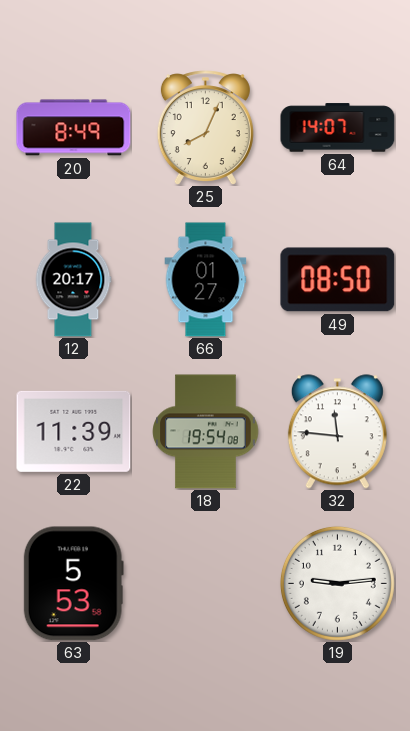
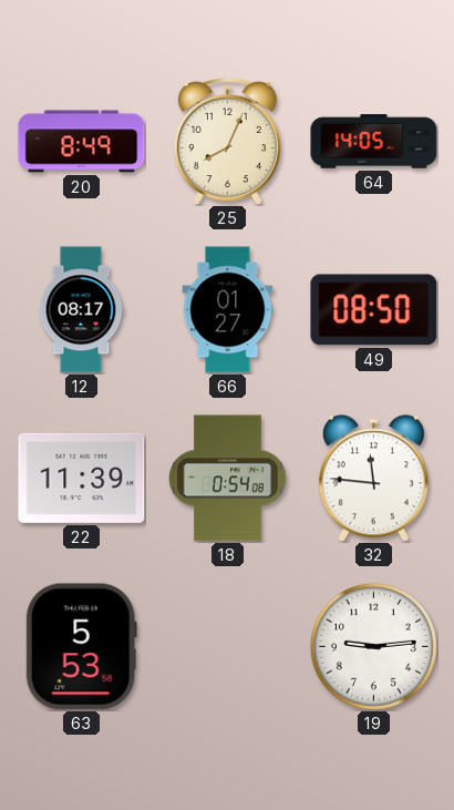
64: 14:07 -> 14:05 (374, 142)
12: 20:17 -> 08:17 (81, 310)
18: 19:54 -> 0:54 (228, 479)
